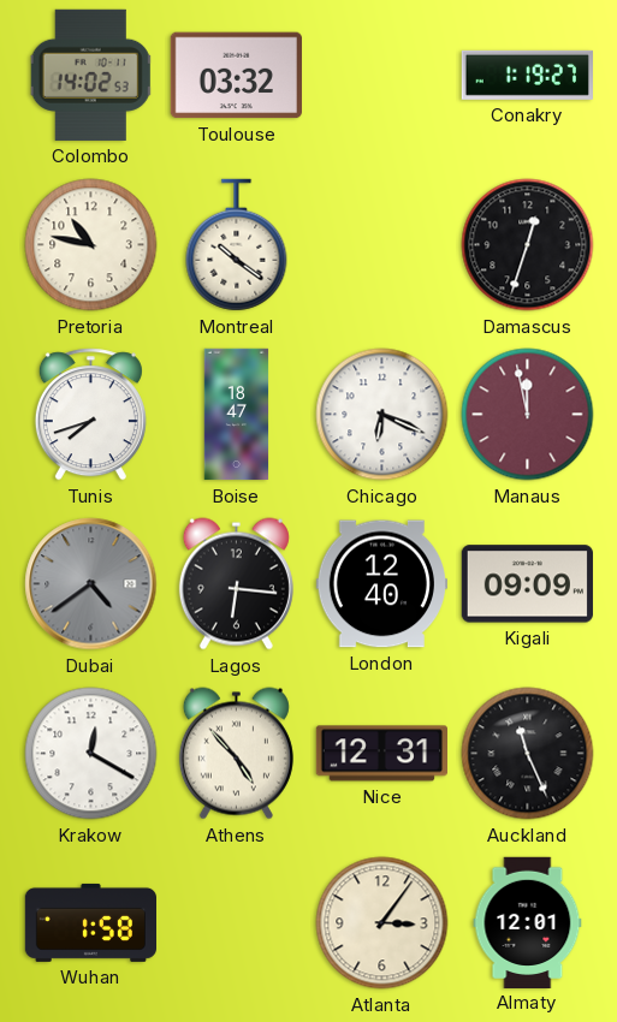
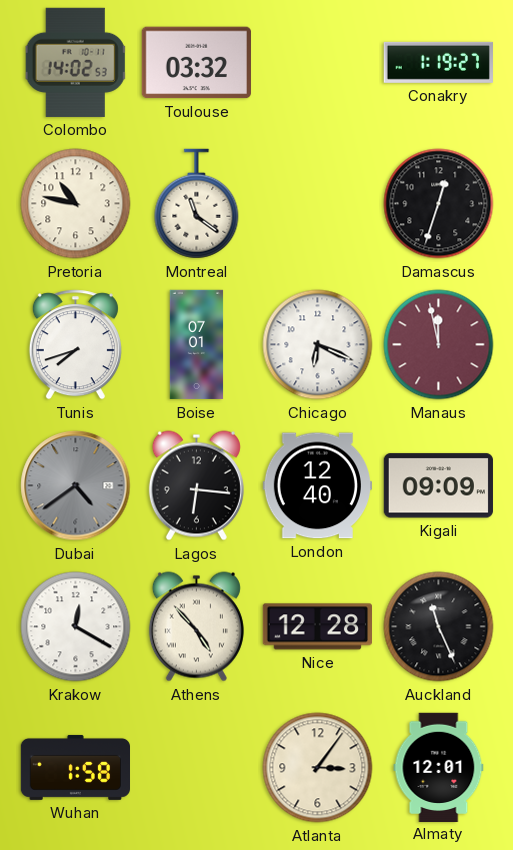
Montreal: 10:21 -> 11:21 (197, 204)
Boise: 18:47 -> 07:01 (197, 345)
Nice: 12:31 -> 12:28 (317, 627)
